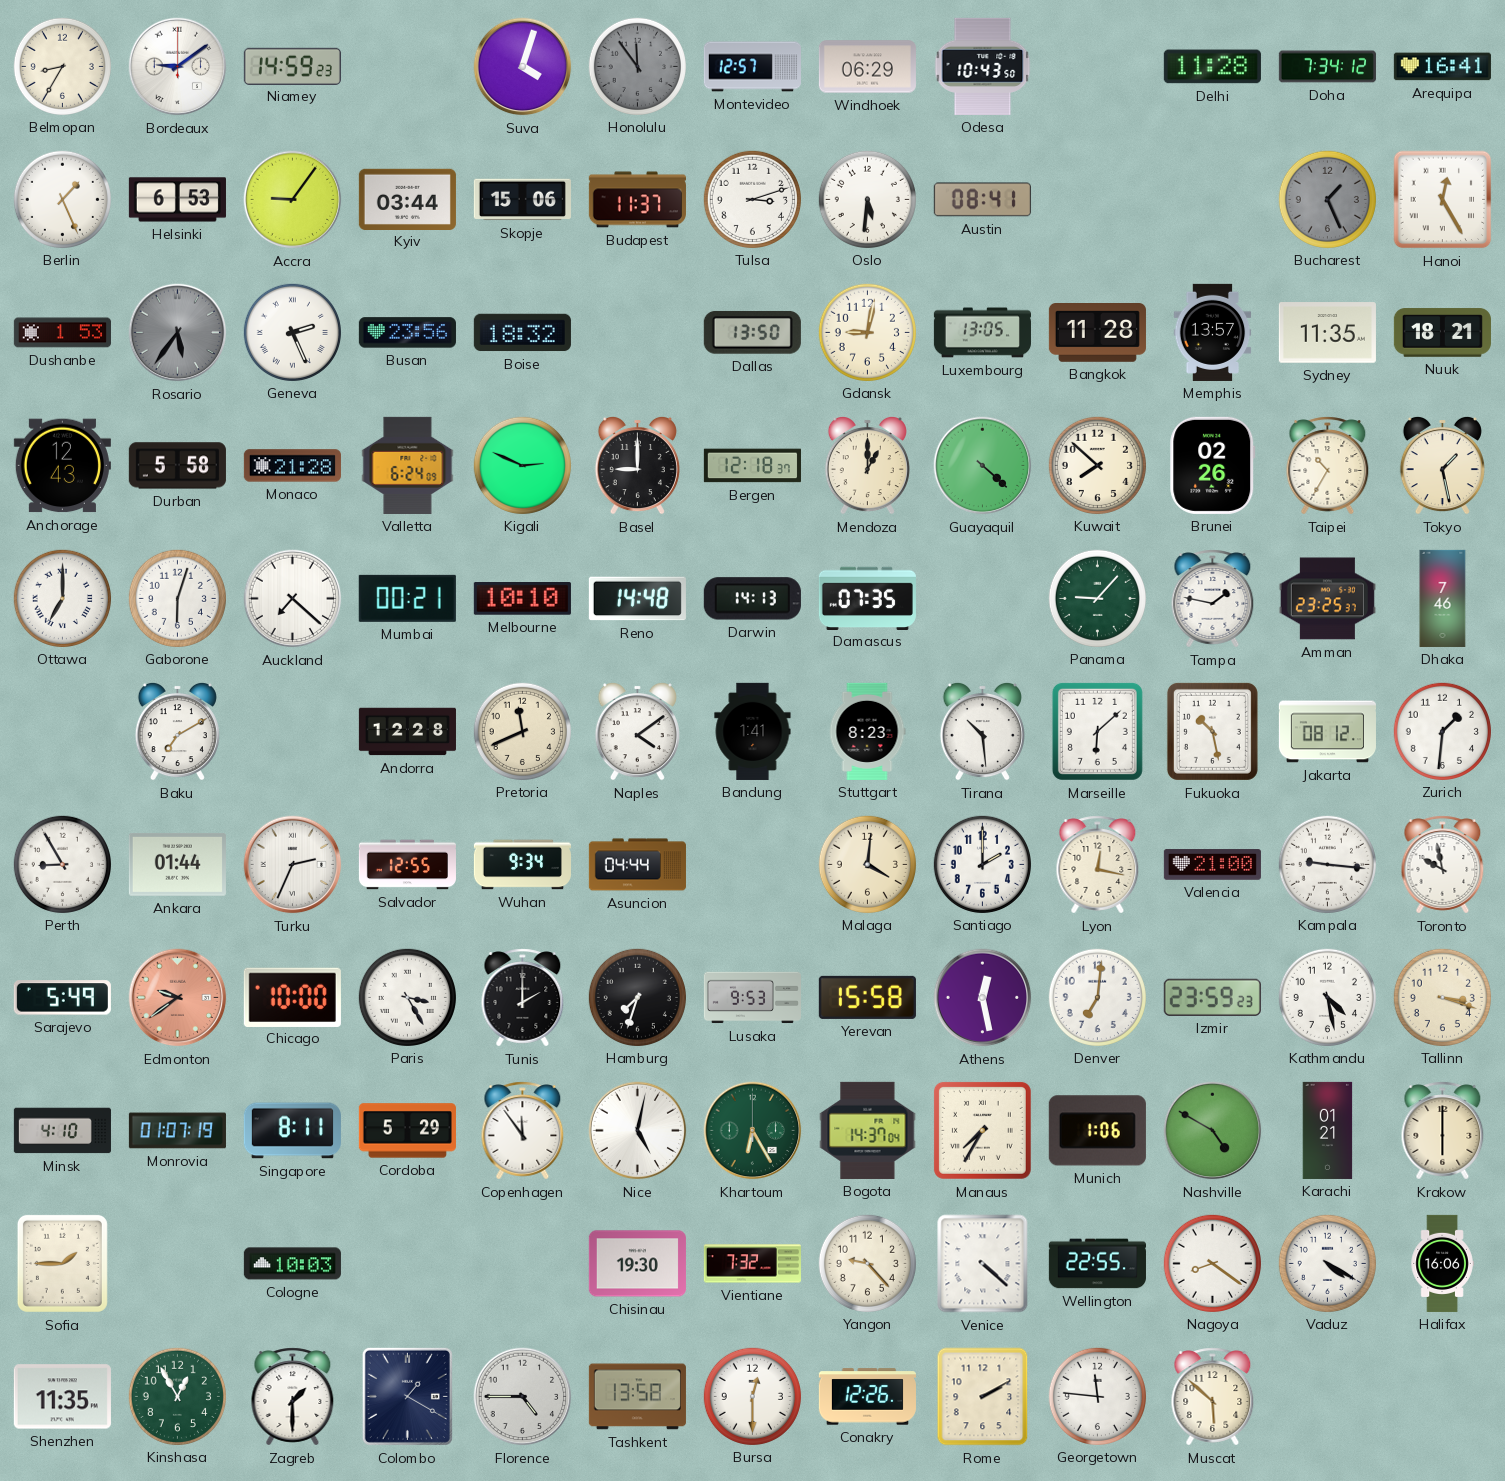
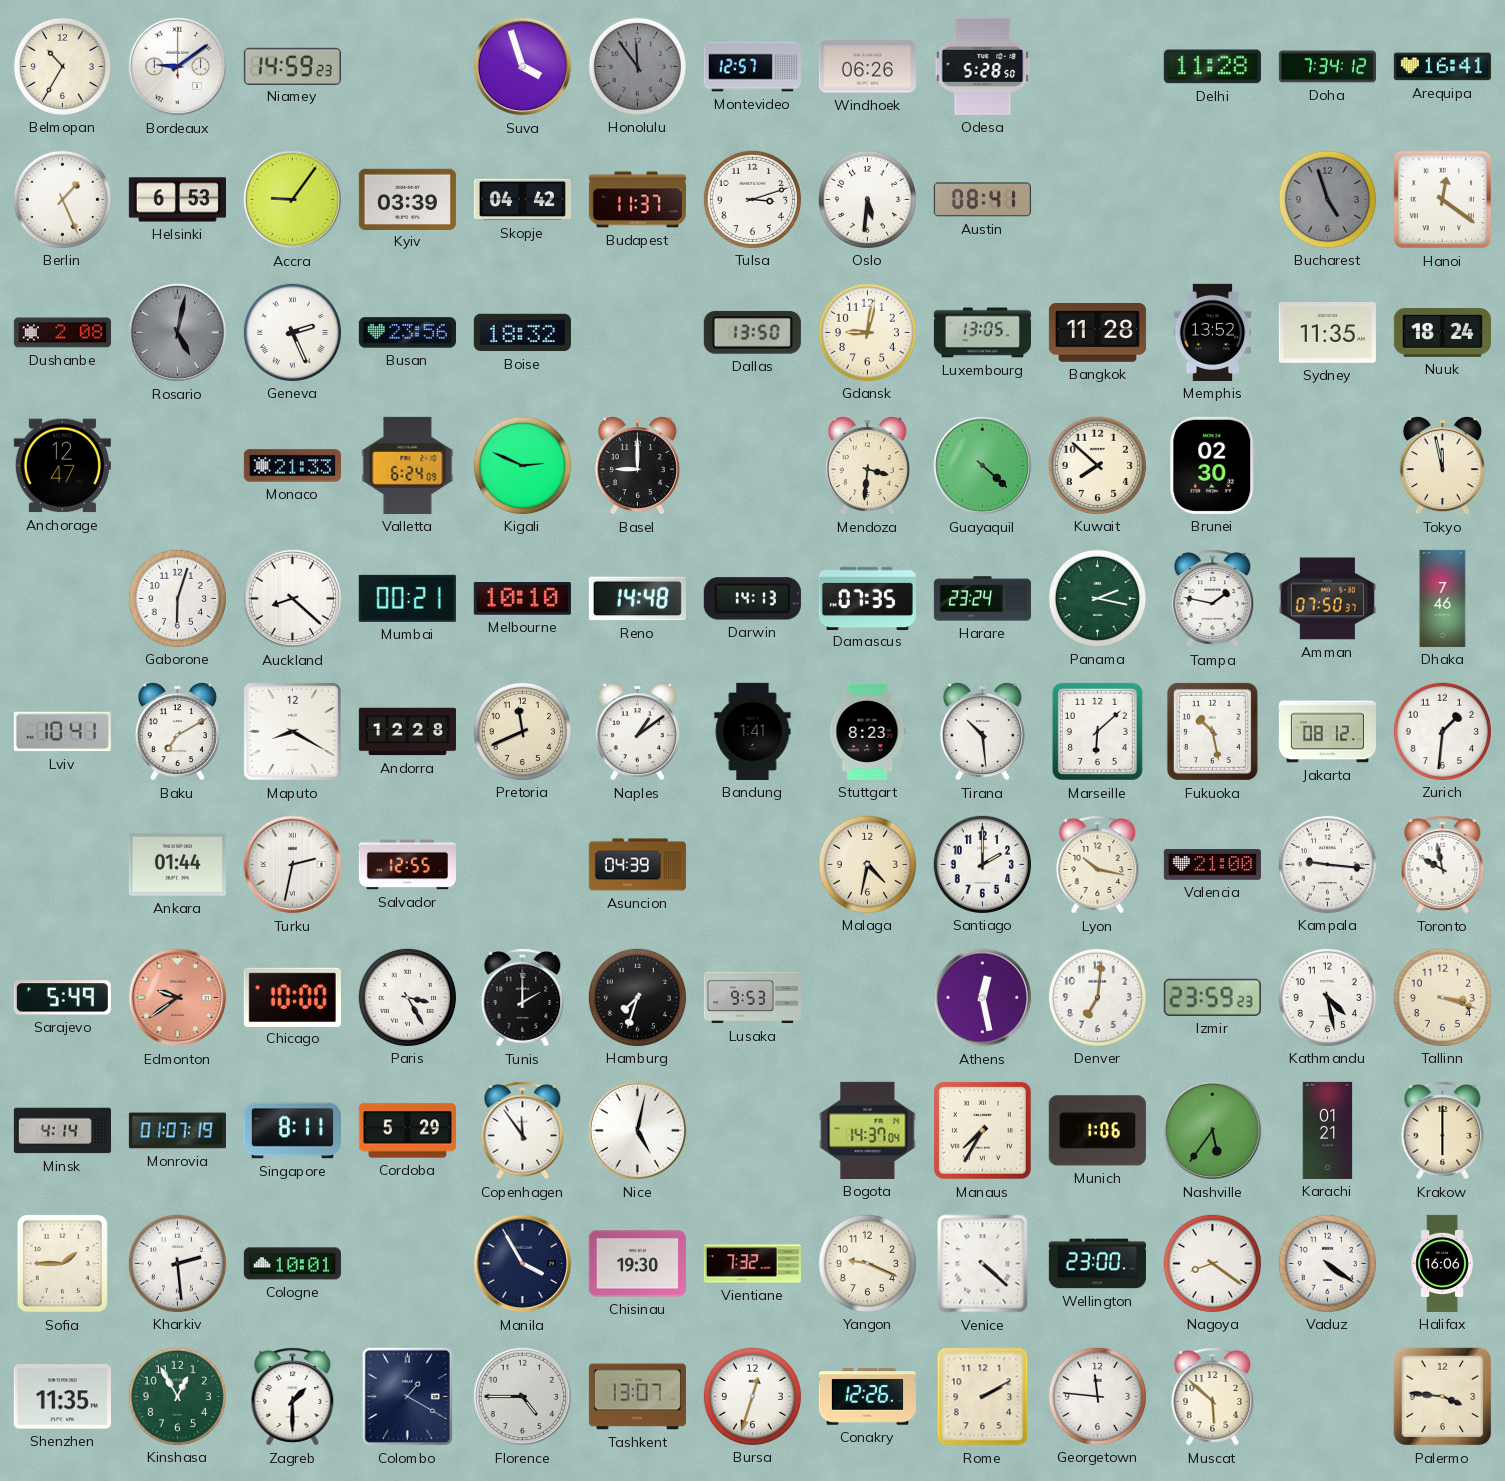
Belmopan: 8:35 -> 10:35 (62, 66)
Suva: 4:03 -> 3:57 (523, 67)
Windhoek: 06:29 -> 06:26 (867, 67)
Odesa: 10:43 -> 5:28 (983, 66)
Kyiv: 03:44 -> 03:39 (407, 199)
Skopje: 15:06 -> 04:42 (522, 200)
Bucharest: 1:26 -> 4:57 (1327, 199)
Hanoi: 12:25 -> 12:21 (1443, 200)
Dushanbe: 1:53 -> 2:08 (62, 333)
Rosario: 5:36 -> 5:02 (178, 333)
Memphis: 13:57 -> 13:52 (1213, 332)
Nuuk: 18:21 -> 18:24 (1442, 333)
Anchorage: 12:43 -> 12:47 (62, 466)
Durban: 5:58 -> none (177, 466)
Monaco: 21:28 -> 21:33 (292, 466)
Bergen: 12:18 -> none (752, 466)
Mendoza: 1:00 -> 3:31 (867, 465)
Brunei: 02:26 -> 02:30 (1213, 465)
Taipei: 10:35 -> none (1328, 466)
Tokyo: 1:28 -> 11:58 (1442, 465)
Ottawa: 7:00 -> none (62, 598)
Auckland: 7:22 -> 8:22 (293, 599)
Harare: none -> 23:24 (982, 599)
Panama: 9:07 -> 2:17 (1097, 598)
Amman: 23:25 -> 07:50 (1327, 599)
Lviv: none -> 10:41 (62, 732)
Maputo: none -> 8:20 (292, 731)
Naples: 4:09 -> 1:09 (637, 731)
Perth: 8:55 -> none (62, 864)
Turku: 2:34 -> 2:32 (293, 865)
Wuhan: 9:34 -> none (522, 865)
Asuncion: 04:44 -> 04:39 (637, 865)
Malaga: 4:01 -> 4:32 (867, 864)
Lyon: 12:17 -> 10:17 (1098, 865)
Yerevan: 15:58 -> none (867, 997)
Minsk: 4:10 -> 4:14 (62, 1131)
Khartoum: 6:25 -> none (753, 1131)
Nashville: 4:50 -> 5:36 (1213, 1131)
Kharkiv: none -> 2:29 (177, 1263)
Cologne: 10:03 -> 10:01 (292, 1264)
Manila: none -> 3:55 (523, 1264)
Yangon: 9:23 -> 9:19 (867, 1263)
Wellington: 22:55 -> 23:00 (1097, 1264)
Vaduz: 4:20 -> 4:21 (1327, 1263)
Tashkent: 13:58 -> 13:07 (637, 1397)
Bursa: 12:30 -> 12:33 (752, 1396)
Palermo: none -> 3:46 (1443, 1397)
